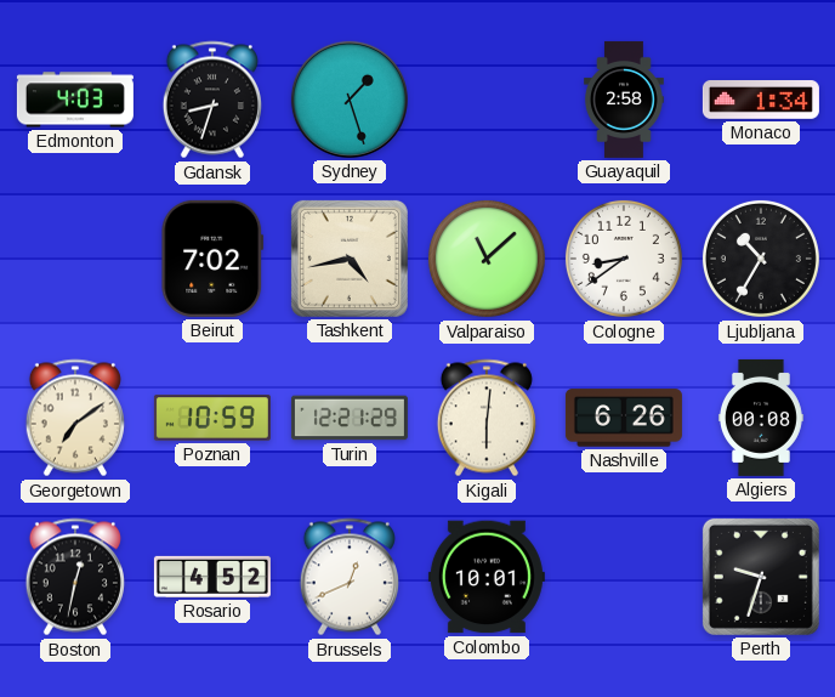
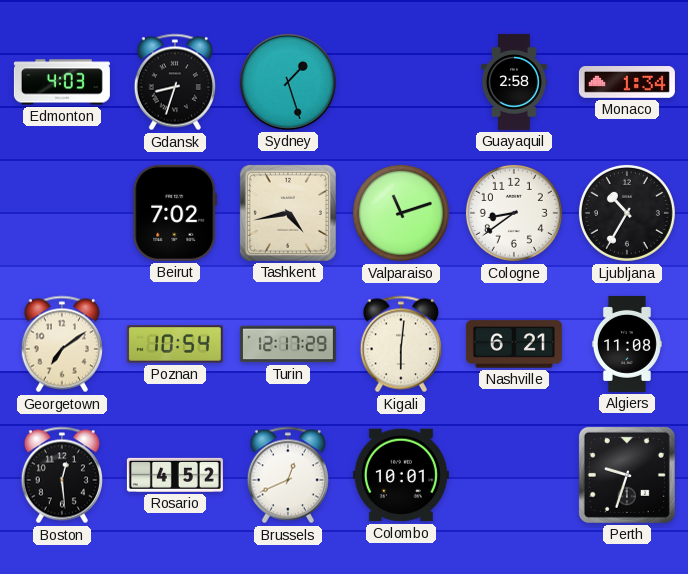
Valparaiso: 11:08 -> 11:12 (401, 213)
Poznan: 10:59 -> 10:54 (175, 344)
Turin: 12:21 -> 12:17 (288, 344)
Nashville: 6:26 -> 6:21 (514, 344)
Algiers: 00:08 -> 11:08 (627, 344)
Boston: 12:32 -> 12:29 (62, 475)
